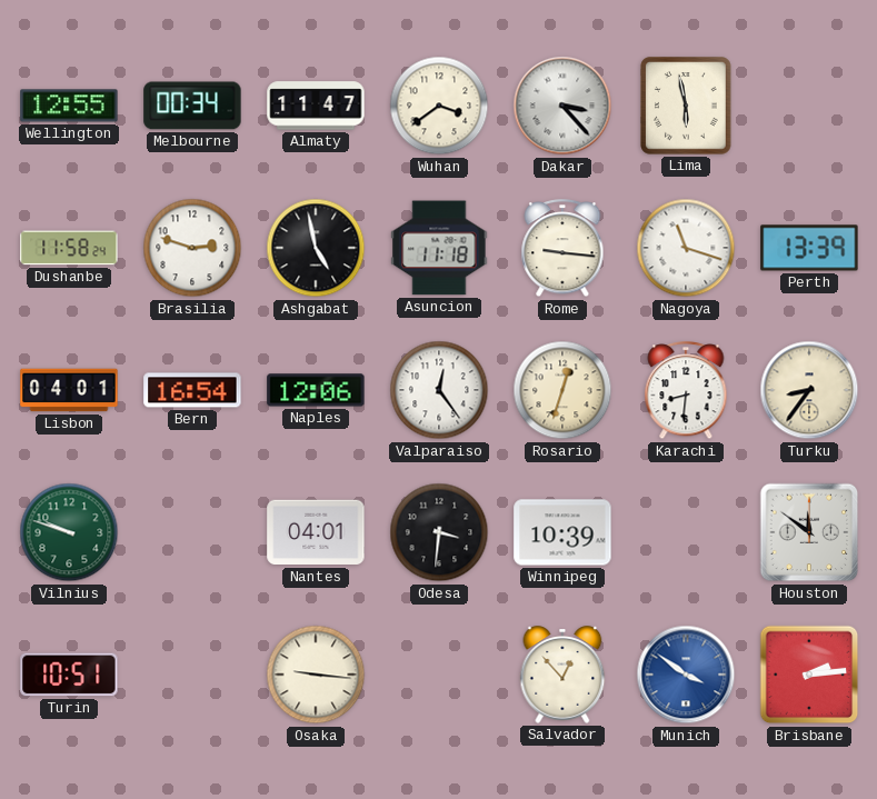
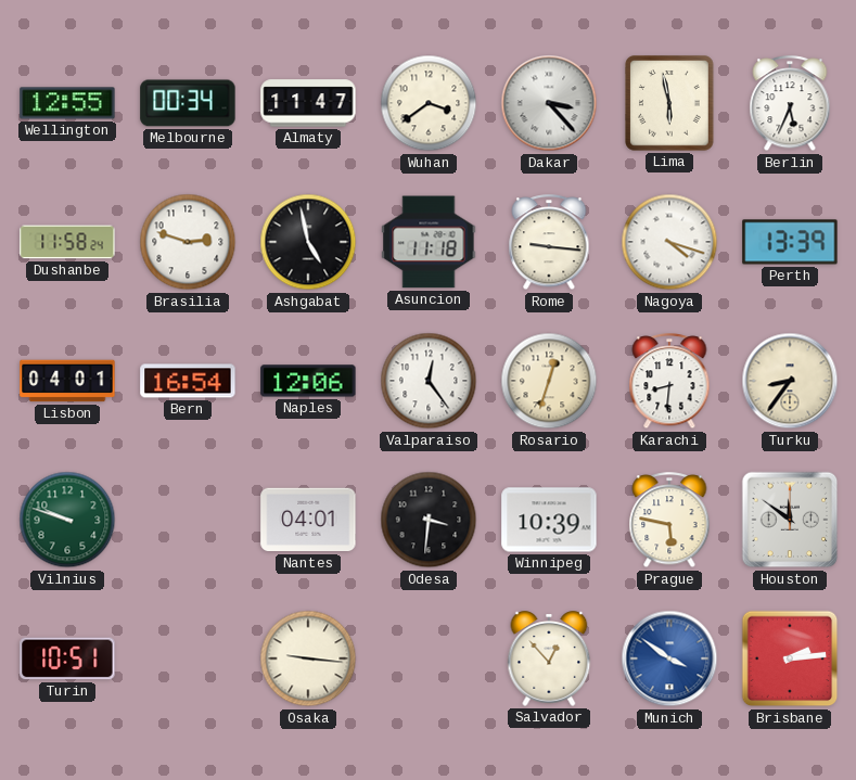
Berlin: none -> 5:34 (790, 104)
Nagoya: 11:18 -> 4:18 (669, 242)
Prague: none -> 5:47 (669, 521)
